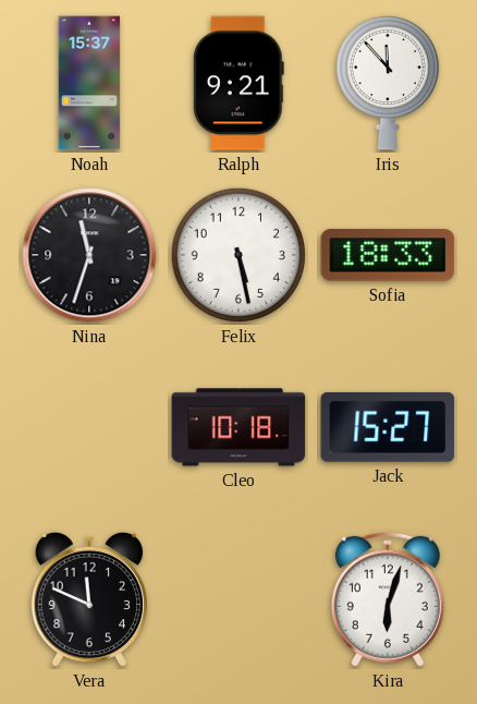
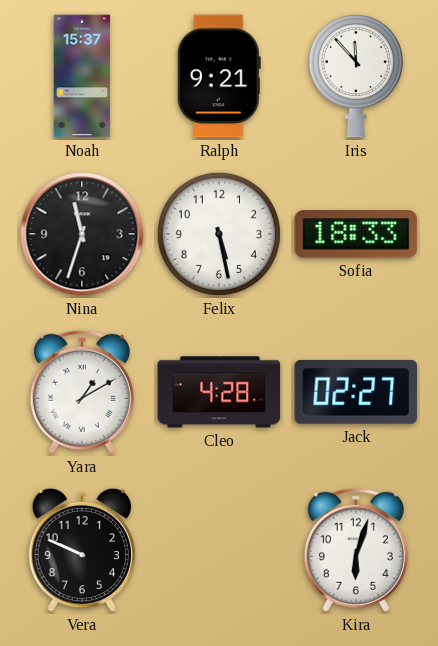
Yara: none -> 1:10 (82, 392)
Cleo: 10:18 -> 4:28 (219, 392)
Jack: 15:27 -> 02:27 (356, 392)
Vera: 11:49 -> 9:49 (81, 550)
